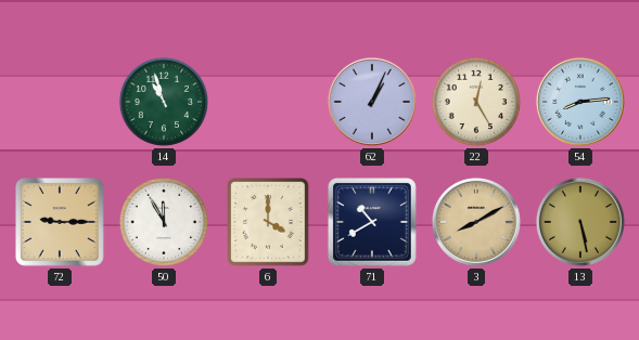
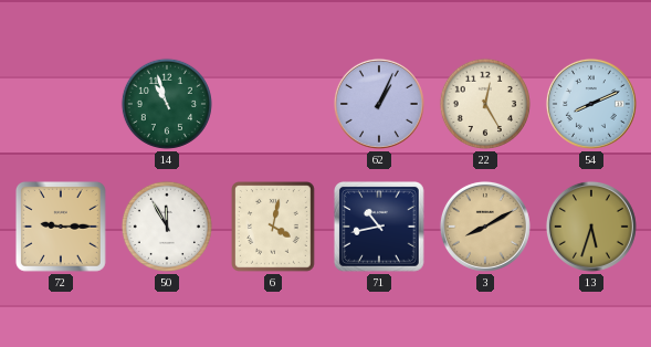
54: 8:14 -> 8:11 (591, 104)
6: 4:00 -> 4:02 (274, 228)
71: 10:40 -> 10:43 (379, 227)
13: 5:28 -> 5:33 (591, 227)
